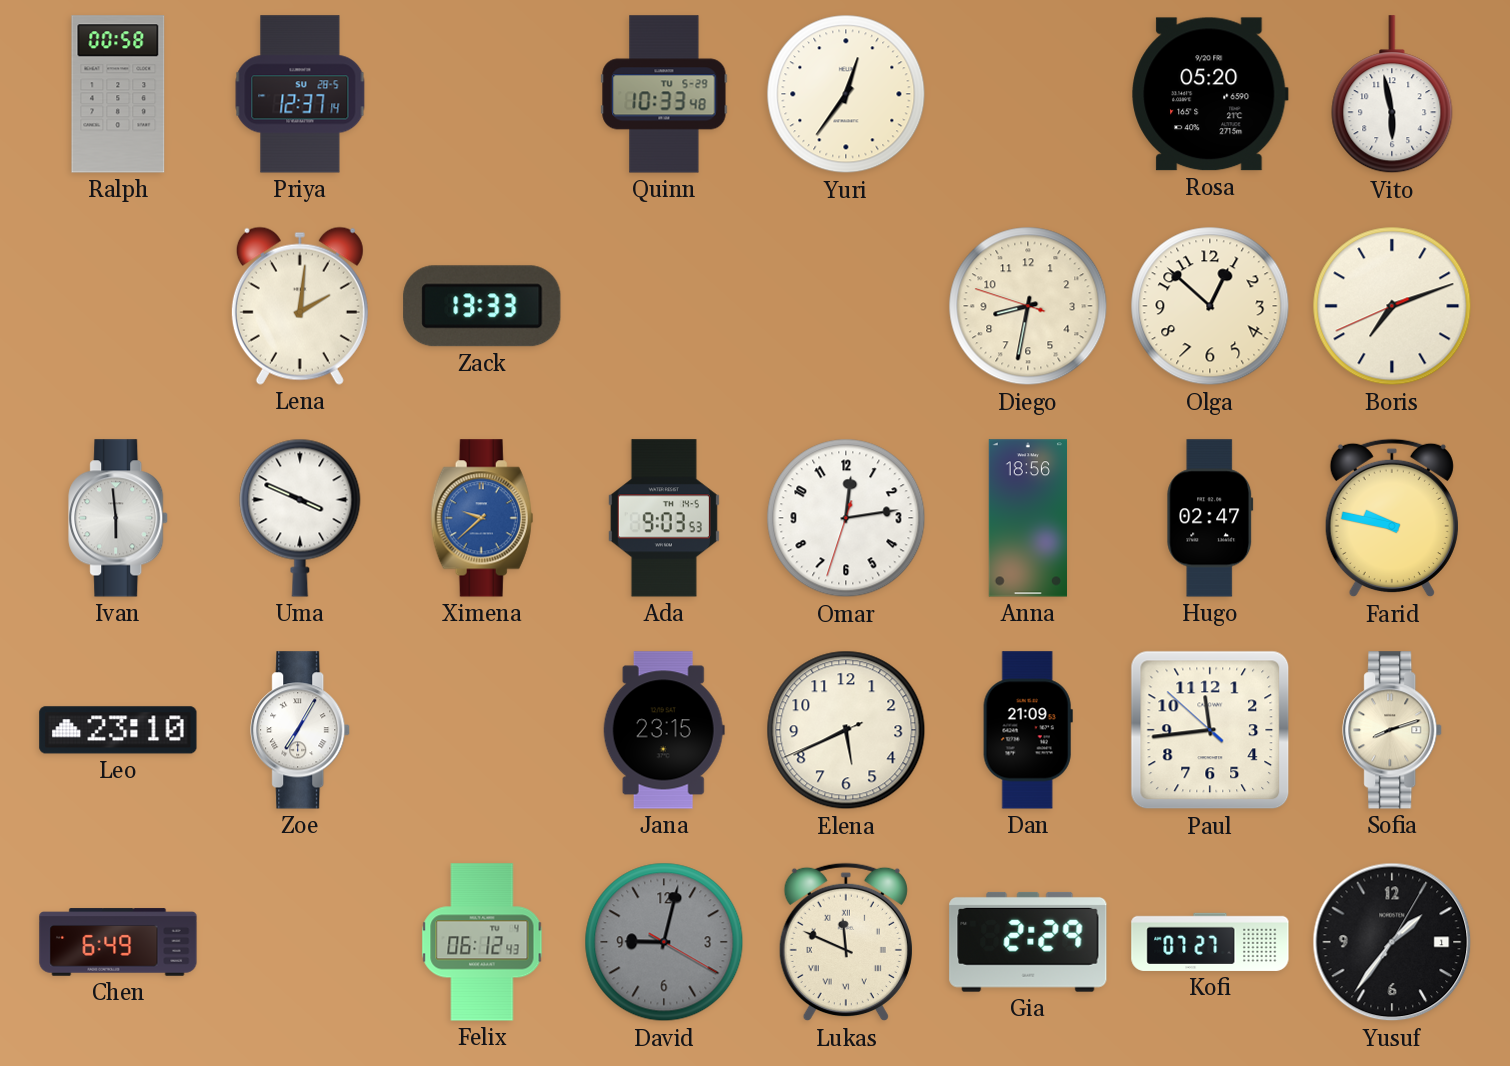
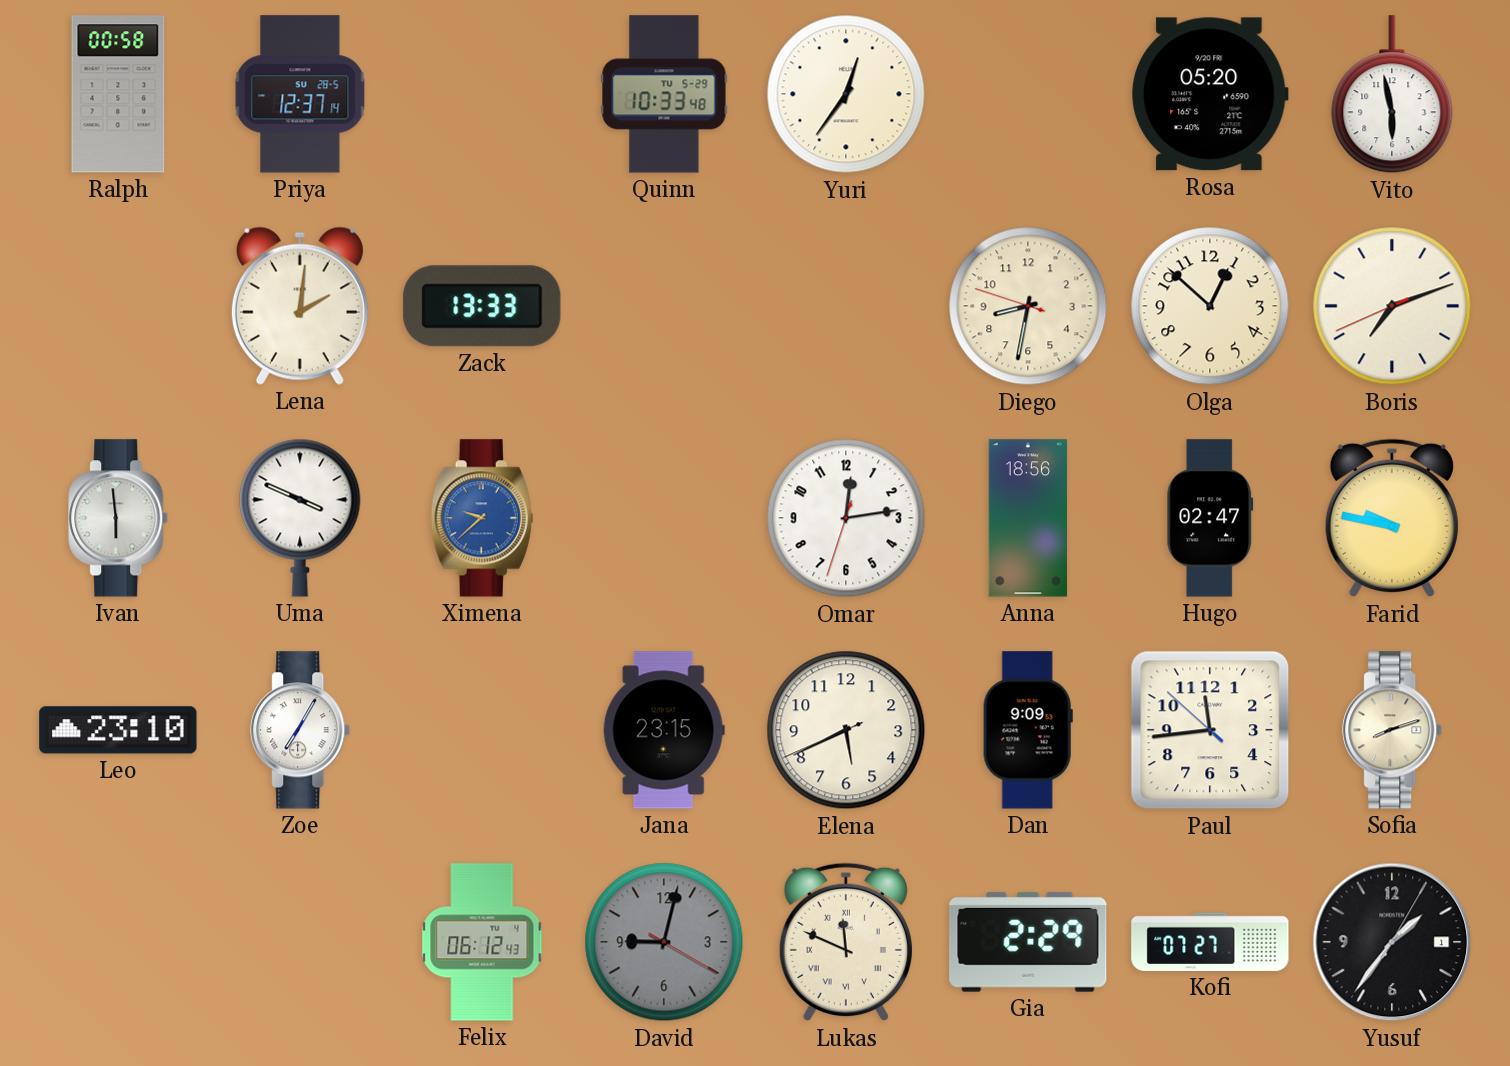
Ada: 9:03 -> none (664, 518)
Dan: 21:09 -> 9:09 (1028, 730)
Chen: 6:49 -> none (118, 942)
